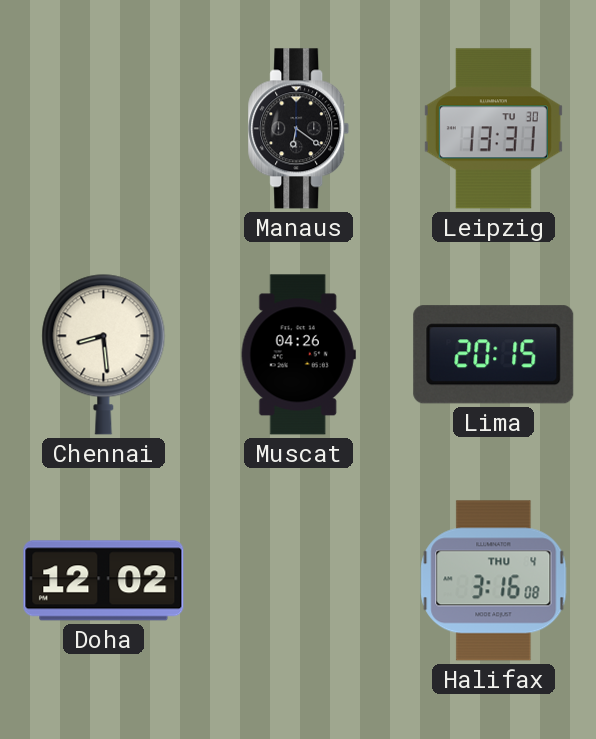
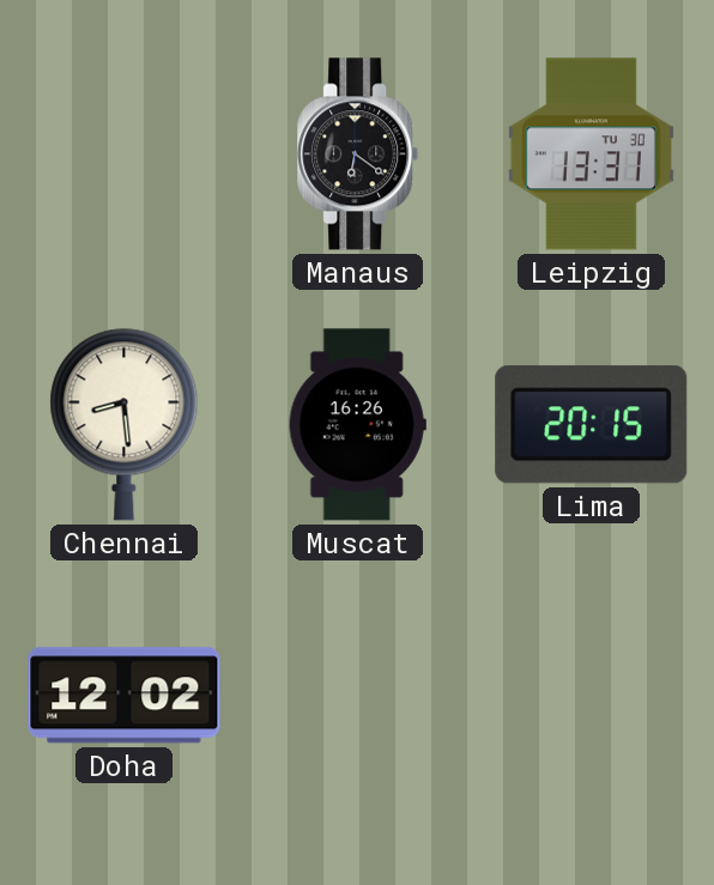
Muscat: 04:26 -> 16:26 (357, 425)
Halifax: 3:16 -> none (494, 581)
